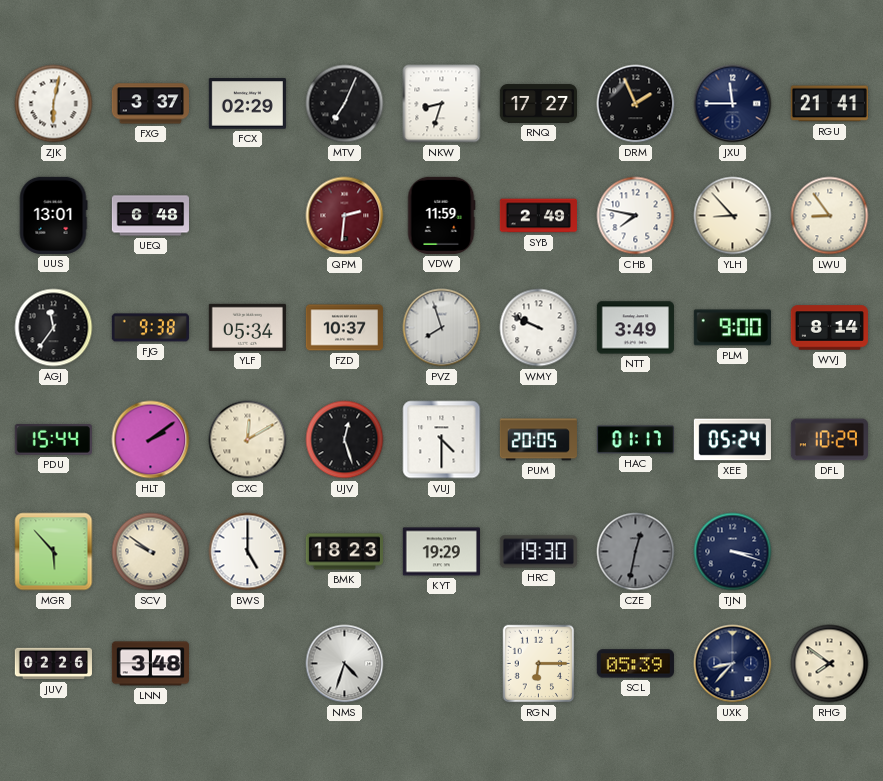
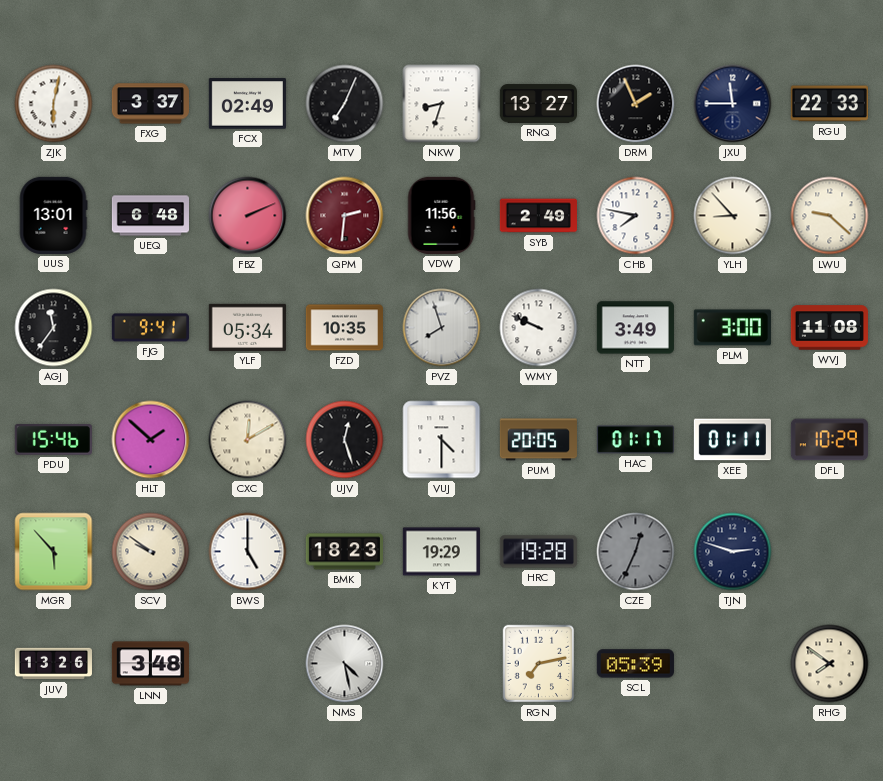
FCX: 02:29 -> 02:49 (247, 104)
RNQ: 17:27 -> 13:27 (538, 104)
RGU: 21:41 -> 22:33 (829, 104)
FBZ: none -> 2:11 (248, 216)
VDW: 11:59 -> 11:56 (441, 215)
LWU: 8:54 -> 9:22 (830, 216)
FJG: 9:38 -> 9:41 (150, 328)
FZD: 10:37 -> 10:35 (344, 328)
PLM: 9:00 -> 3:00 (732, 328)
WVJ: 8:14 -> 11:08 (829, 328)
PDU: 15:44 -> 15:46 (53, 440)
HLT: 2:09 -> 1:52 (151, 440)
XEE: 05:24 -> 01:11 (732, 440)
HRC: 19:30 -> 19:28 (538, 552)
CZE: 12:32 -> 12:34 (636, 552)
TJN: 3:18 -> 2:48 (733, 552)
JUV: 02:26 -> 13:26 (53, 664)
NMS: 4:33 -> 4:28 (345, 664)
RGN: 6:15 -> 7:13 (539, 664)
UXK: 8:37 -> none (733, 664)
